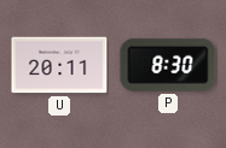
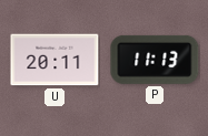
P: 8:30 -> 11:13 (155, 60)
